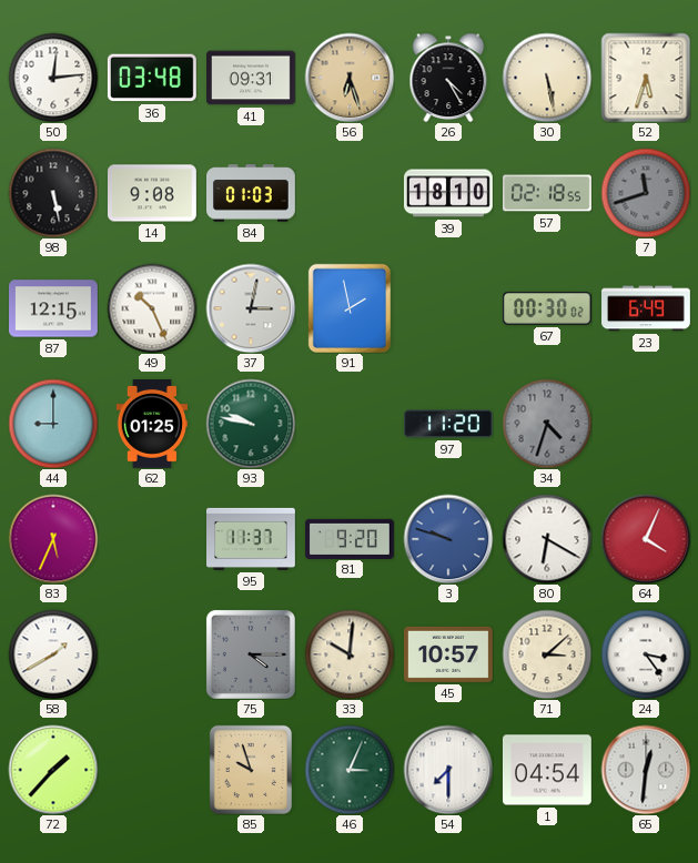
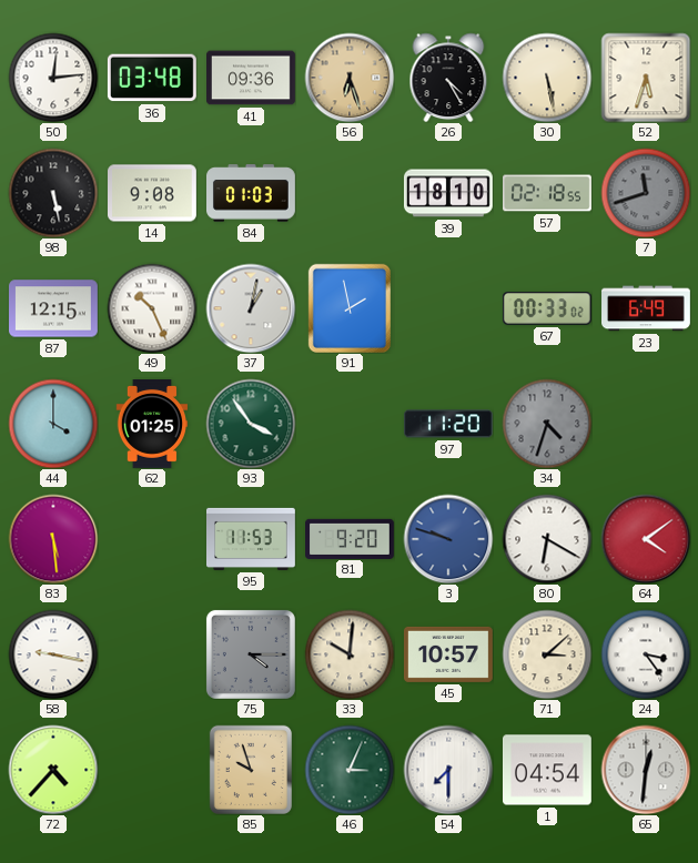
41: 09:31 -> 09:36 (252, 78)
37: 3:02 -> 1:02 (251, 308)
67: 00:30 -> 00:33 (547, 308)
44: 9:00 -> 4:00 (53, 424)
93: 9:47 -> 3:54 (251, 424)
83: 5:34 -> 5:29 (53, 539)
95: 11:37 -> 11:53 (252, 539)
64: 4:04 -> 4:09 (646, 539)
58: 1:40 -> 9:17 (53, 654)
72: 1:37 -> 4:37 (53, 770)
